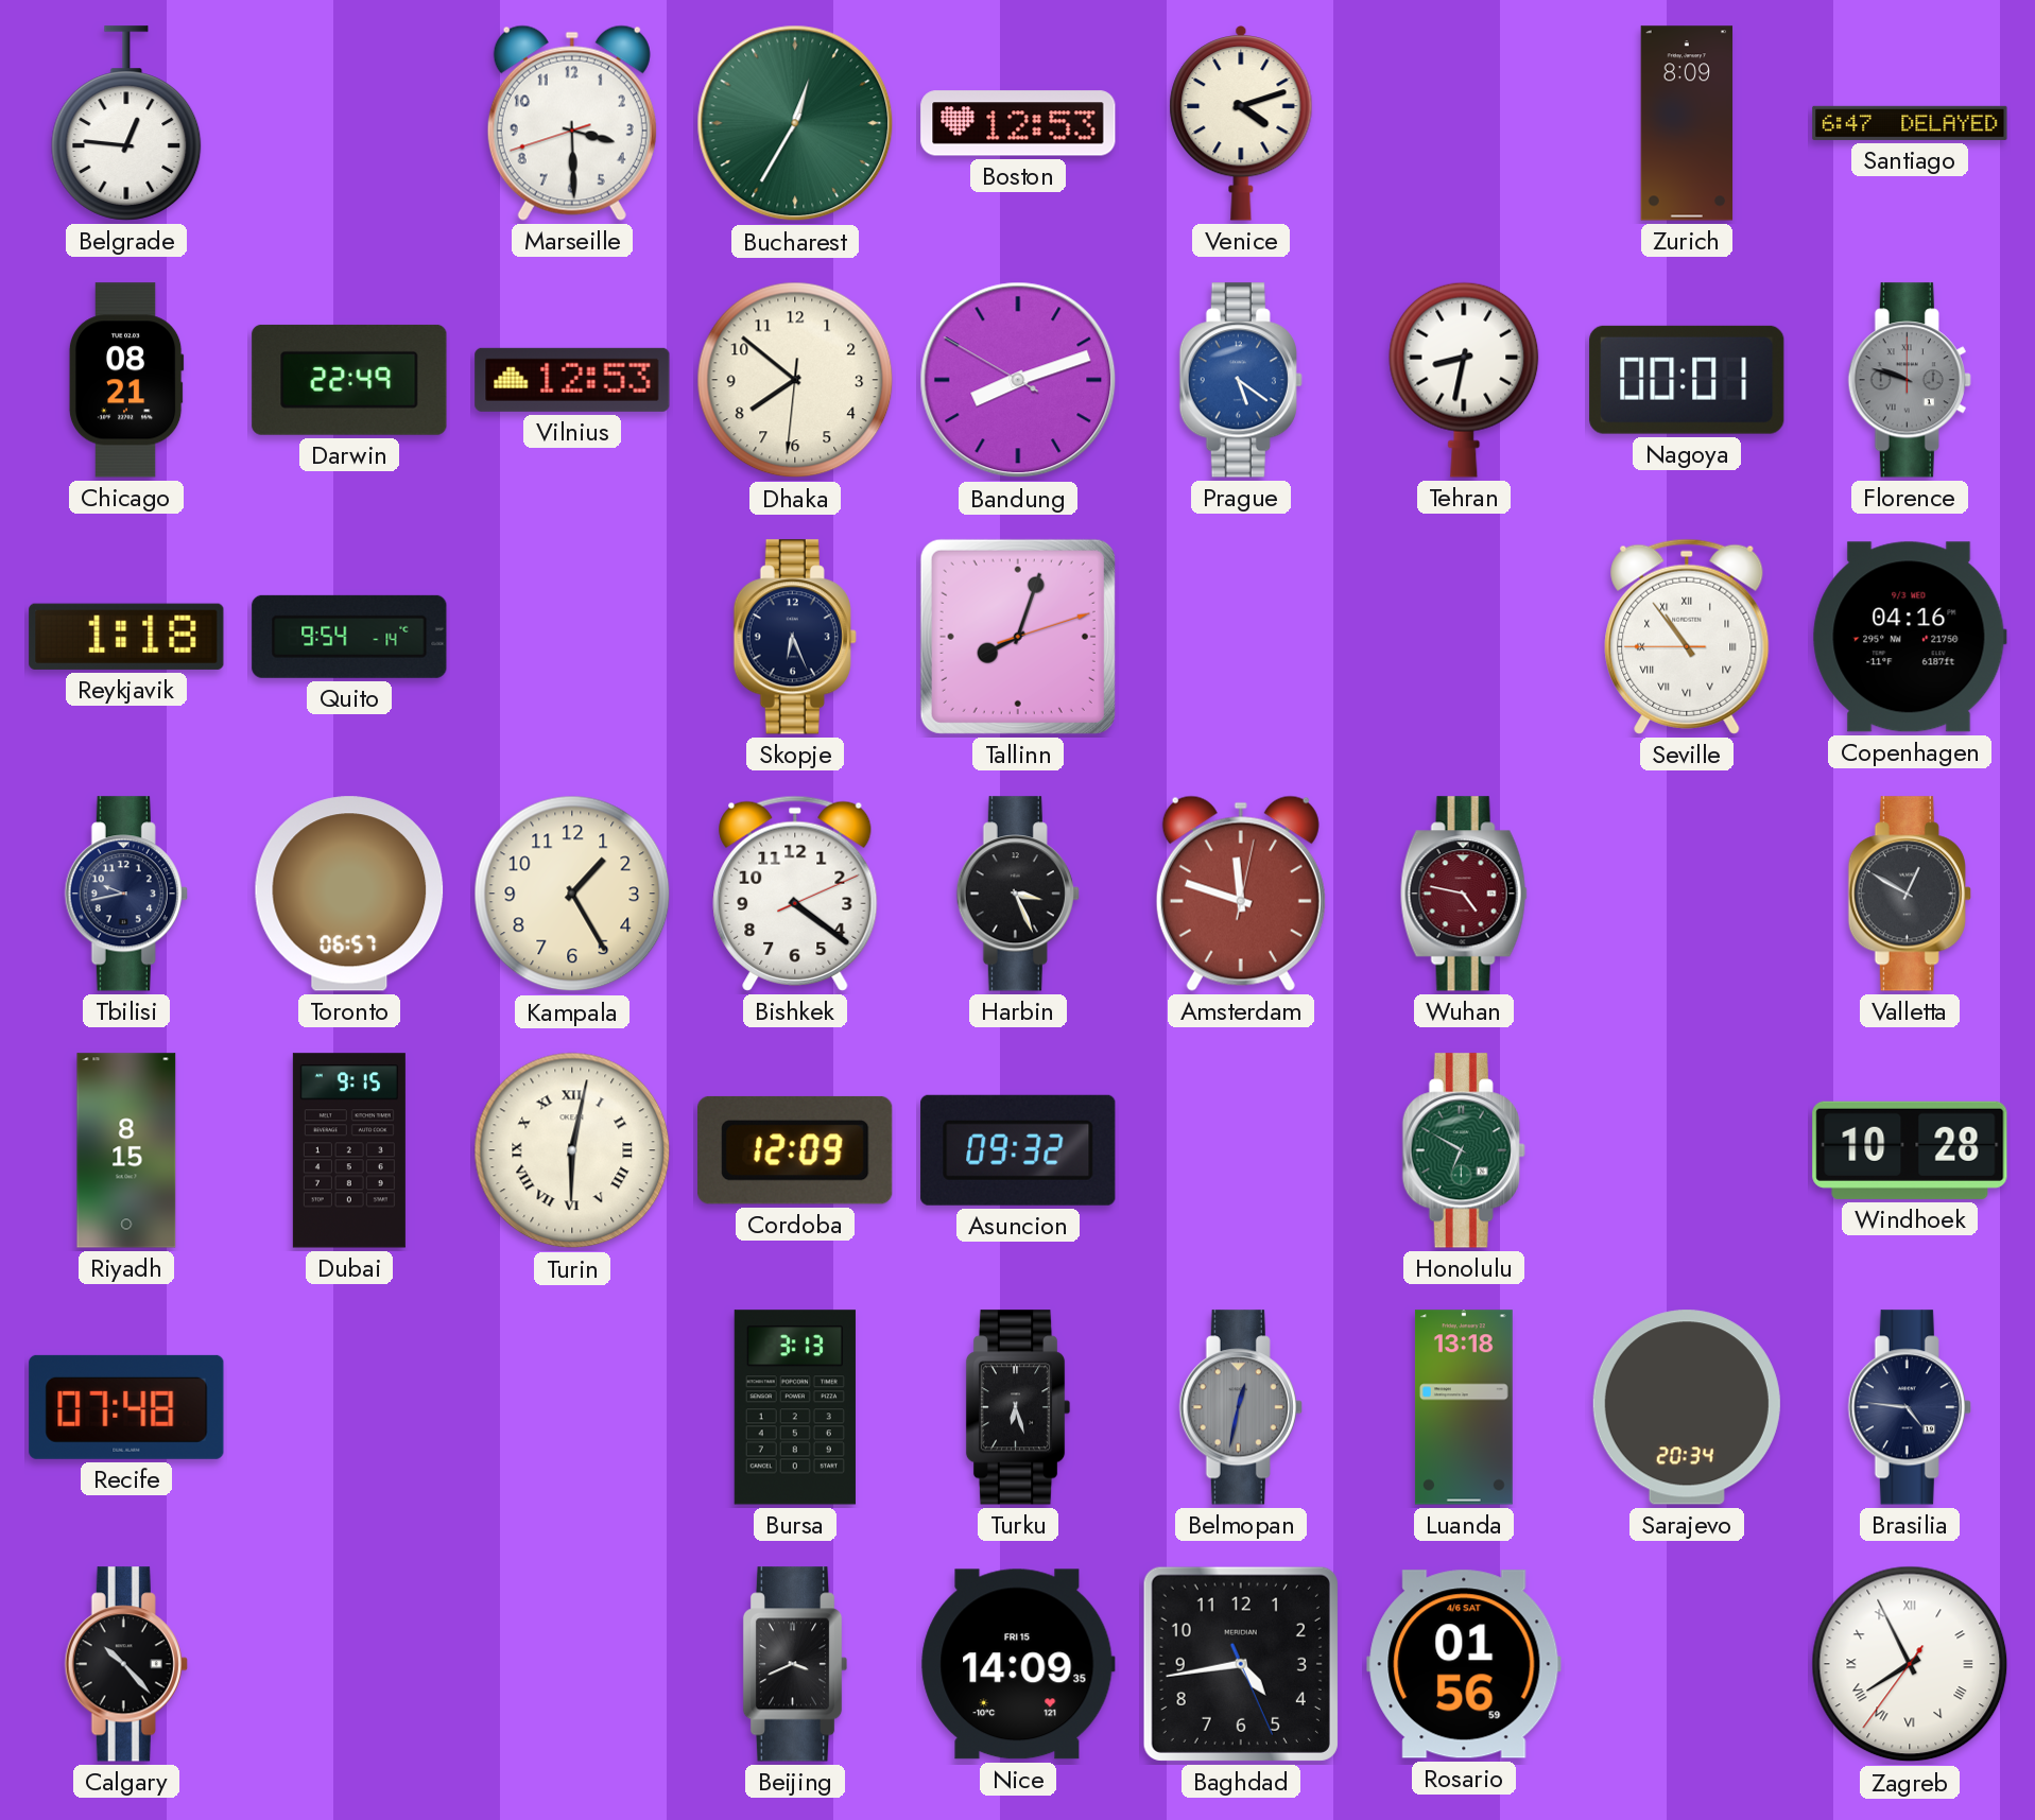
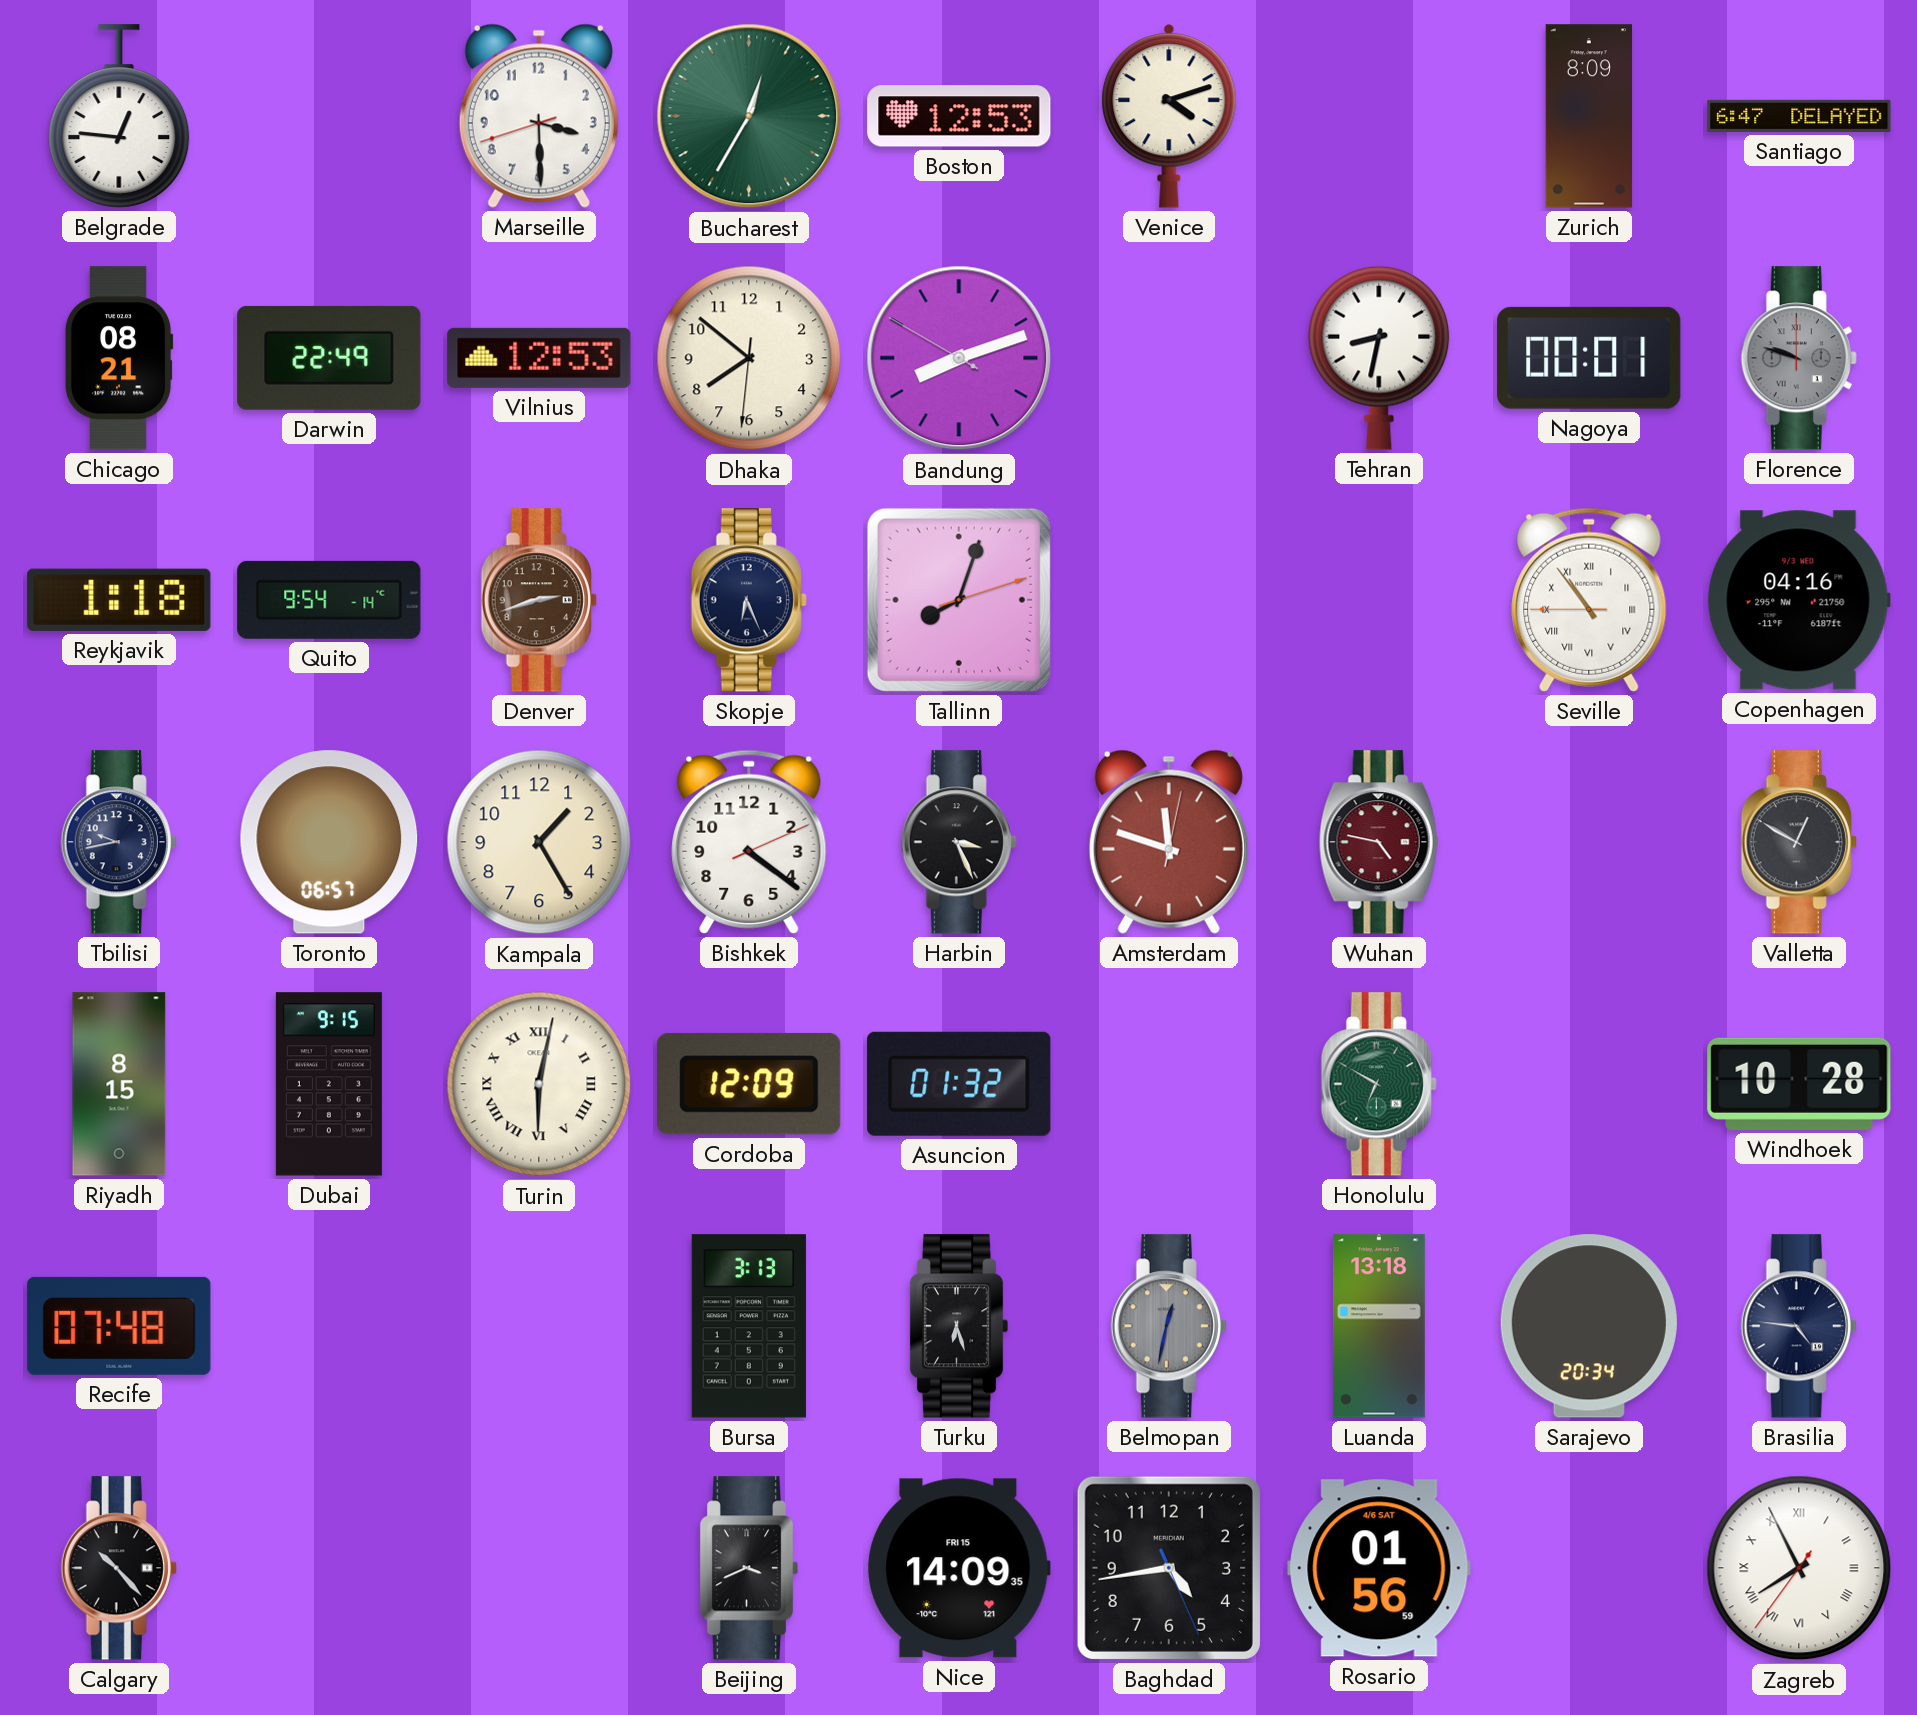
Prague: 5:21 -> none (1241, 380)
Denver: none -> 2:42 (539, 600)
Asuncion: 09:32 -> 01:32 (959, 1084)
